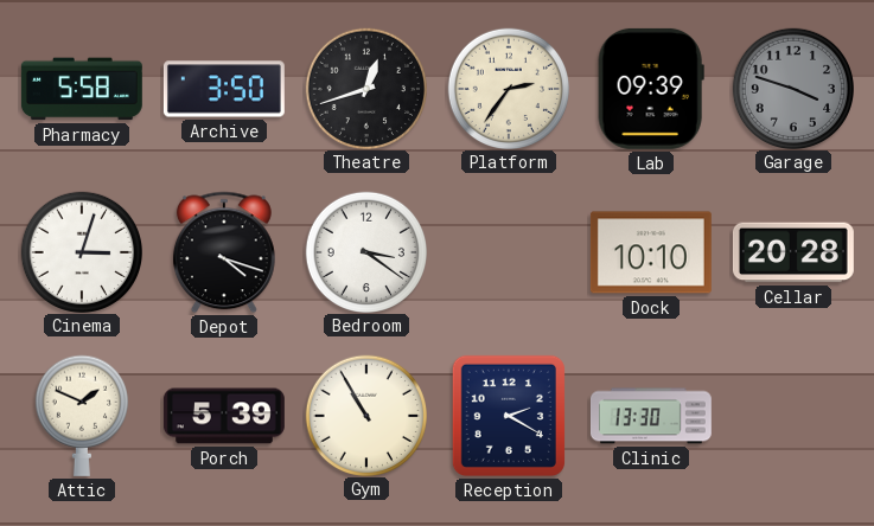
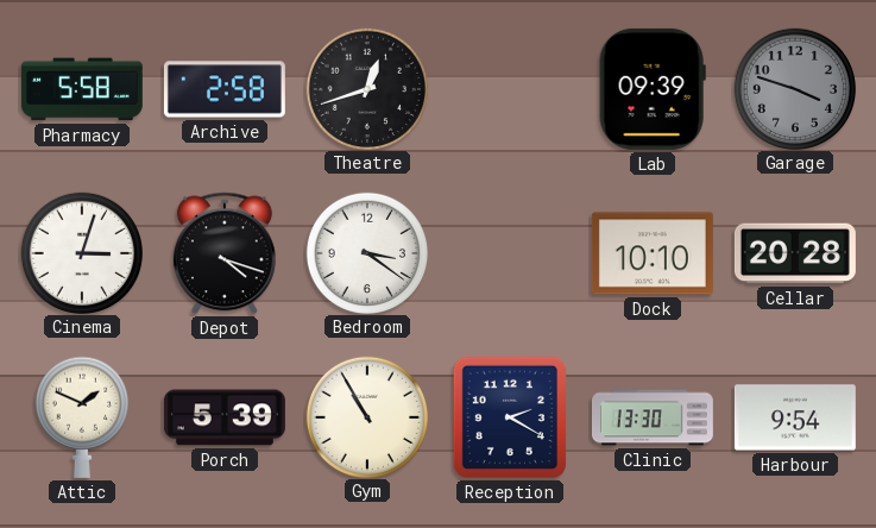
Archive: 3:50 -> 2:58 (225, 89)
Platform: 2:36 -> none (508, 88)
Harbour: none -> 9:54 (795, 417)
